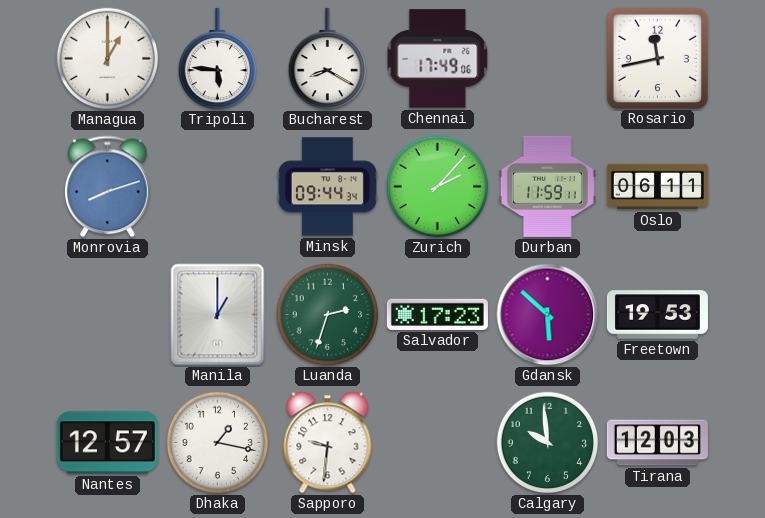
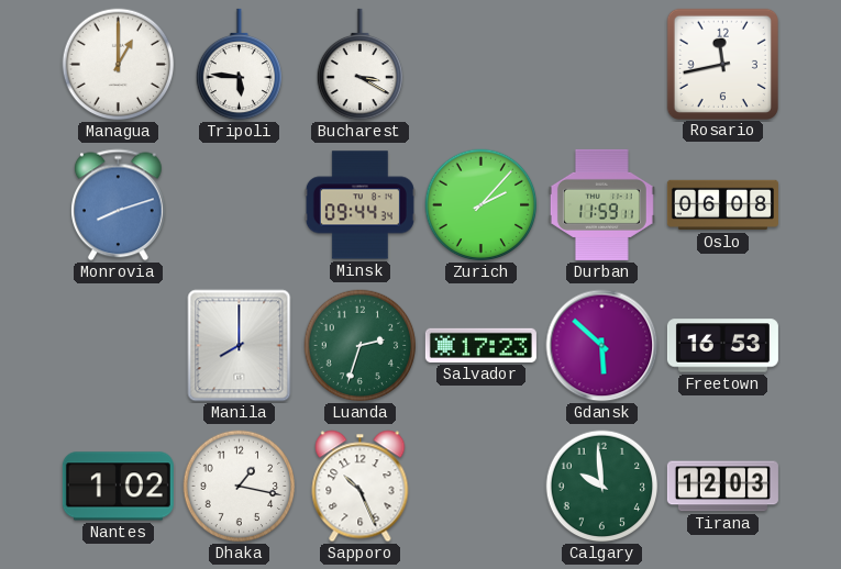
Bucharest: 8:20 -> 3:20 (359, 65)
Chennai: 17:49 -> none (438, 59)
Oslo: 06:11 -> 06:08 (722, 205)
Manila: 1:00 -> 8:00 (240, 346)
Freetown: 19:53 -> 16:53 (722, 346)
Nantes: 12:57 -> 1:02 (118, 487)
Sapporo: 9:31 -> 10:26 (361, 487)
